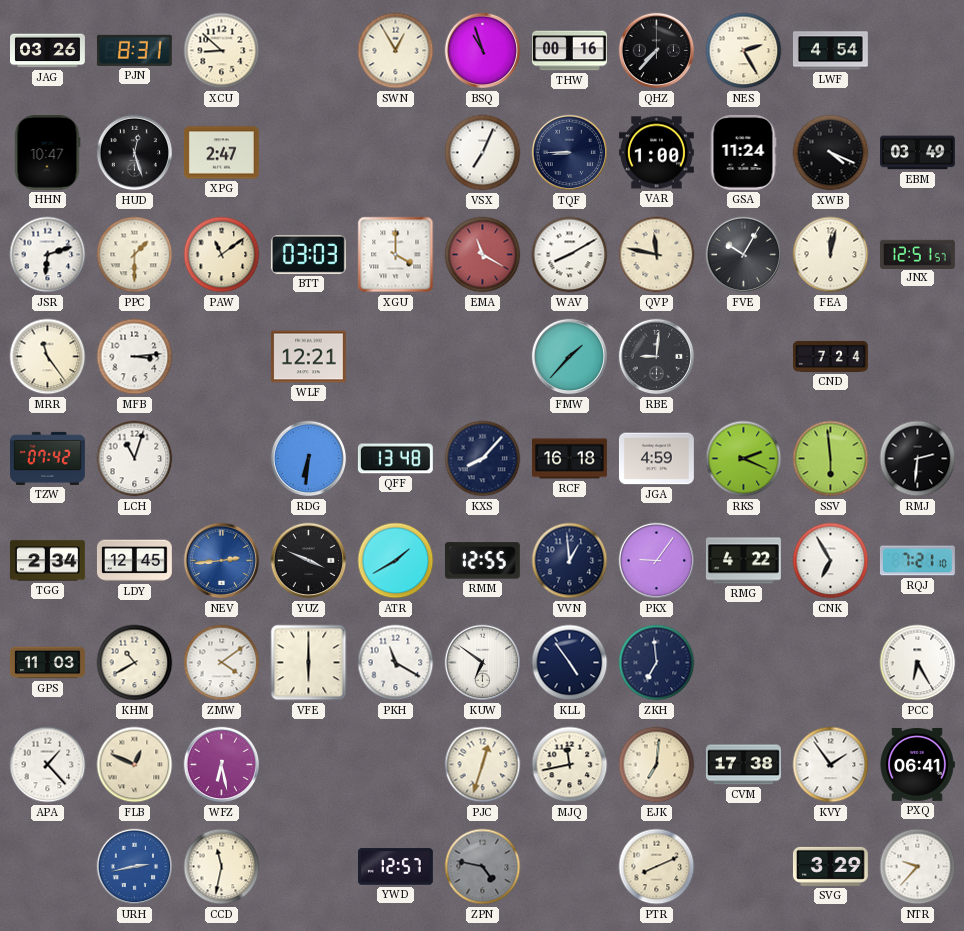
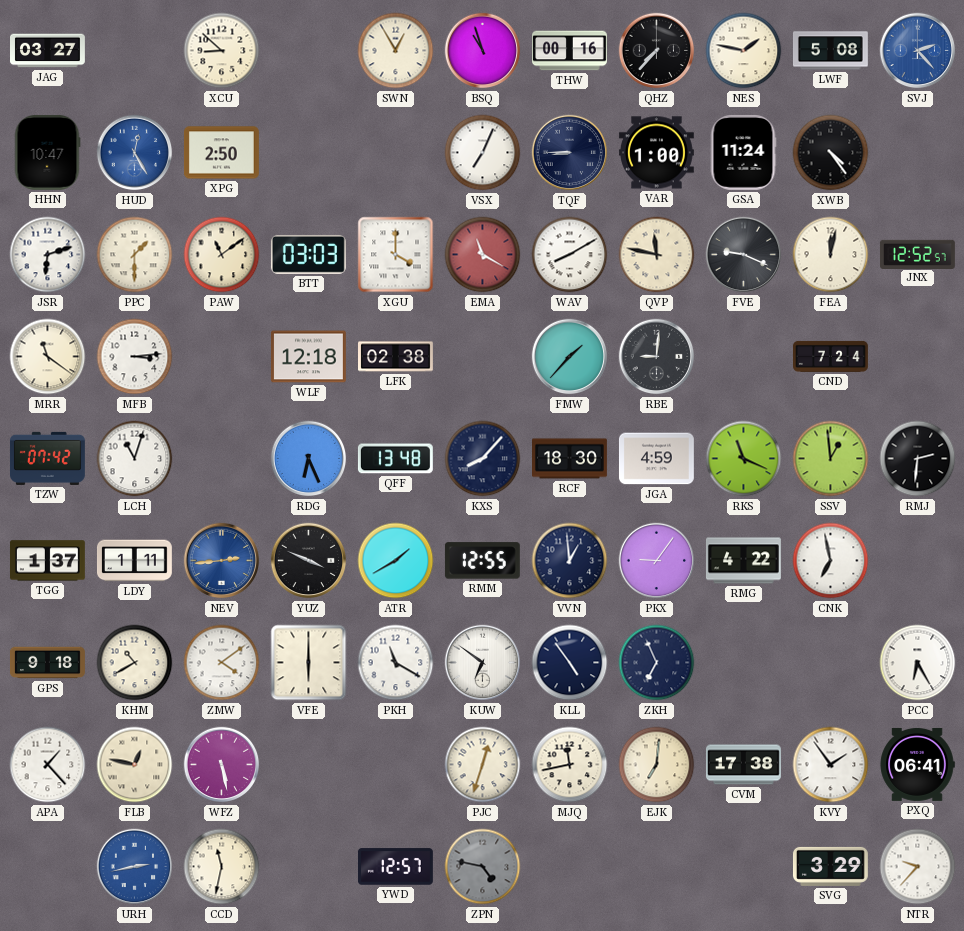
JAG: 03:26 -> 03:27 (48, 51)
PJN: 8:31 -> none (134, 50)
NES: 2:25 -> 1:47 (744, 51)
LWF: 4:54 -> 5:08 (830, 51)
SVJ: none -> 2:23 (918, 51)
HUD: 12:27 -> 12:25 (135, 153)
HUD dial: black -> blue (135, 153)
XPG: 2:47 -> 2:50 (221, 153)
XWB: 4:19 -> 4:24 (831, 153)
EBM: 03:49 -> none (917, 153)
FVE: 10:05 -> 9:19 (744, 255)
JNX: 12:51 -> 12:52 (917, 254)
MRR: 11:24 -> 11:21 (48, 357)
WLF: 12:21 -> 12:18 (308, 357)
LFK: none -> 02:38 (396, 357)
RDG: 6:31 -> 6:26 (309, 459)
RCF: 16:18 -> 18:30 (570, 459)
RKS: 2:19 -> 11:19 (744, 459)
SSV: 5:59 -> 12:59 (831, 459)
TGG: 2:34 -> 1:37 (47, 561)
LDY: 12:45 -> 1:11 (134, 561)
CNK: 6:55 -> 6:58 (831, 561)
RQJ: 7:21 -> none (917, 561)
GPS: 11:03 -> 9:18 (47, 663)
ZKH: 6:59 -> 6:56 (657, 663)
FLB: 12:49 -> 12:47 (135, 765)
WFZ: 6:28 -> 5:28 (222, 765)
PTR: 8:11 -> none (657, 867)
